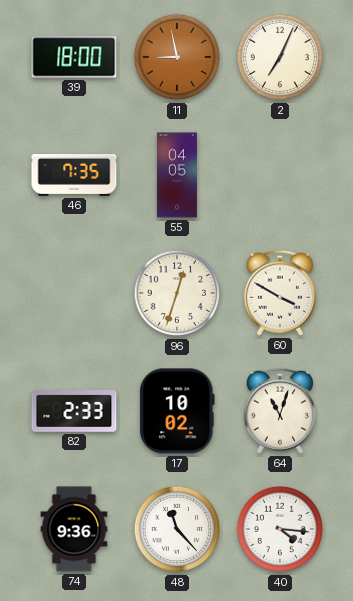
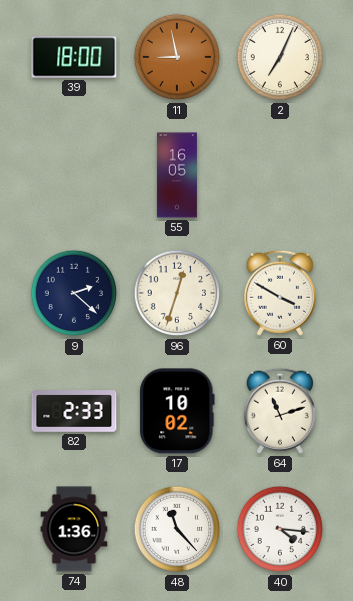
46: 7:35 -> none (74, 176)
55: 04:05 -> 16:05 (177, 175)
9: none -> 2:22 (74, 293)
64: 11:03 -> 11:12 (280, 411)
74: 9:36 -> 1:36 (74, 529)
